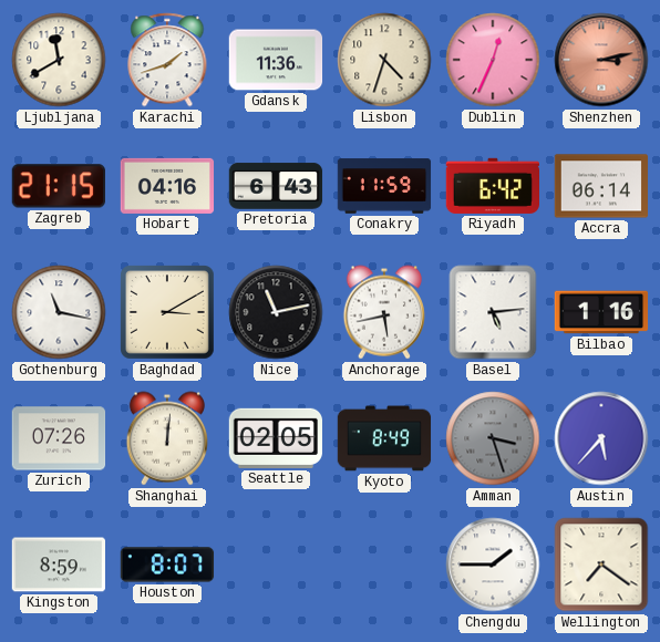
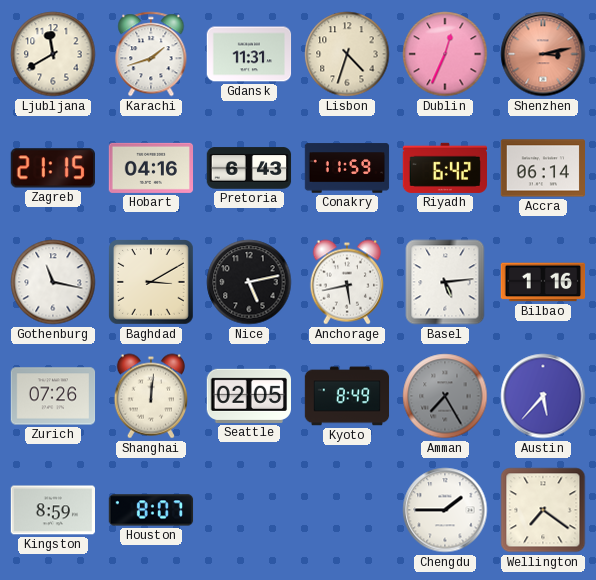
Gdansk: 11:36 -> 11:31 (249, 54)
Nice: 11:13 -> 5:13 (249, 282)
Amman: 3:27 -> 7:25 (445, 396)
